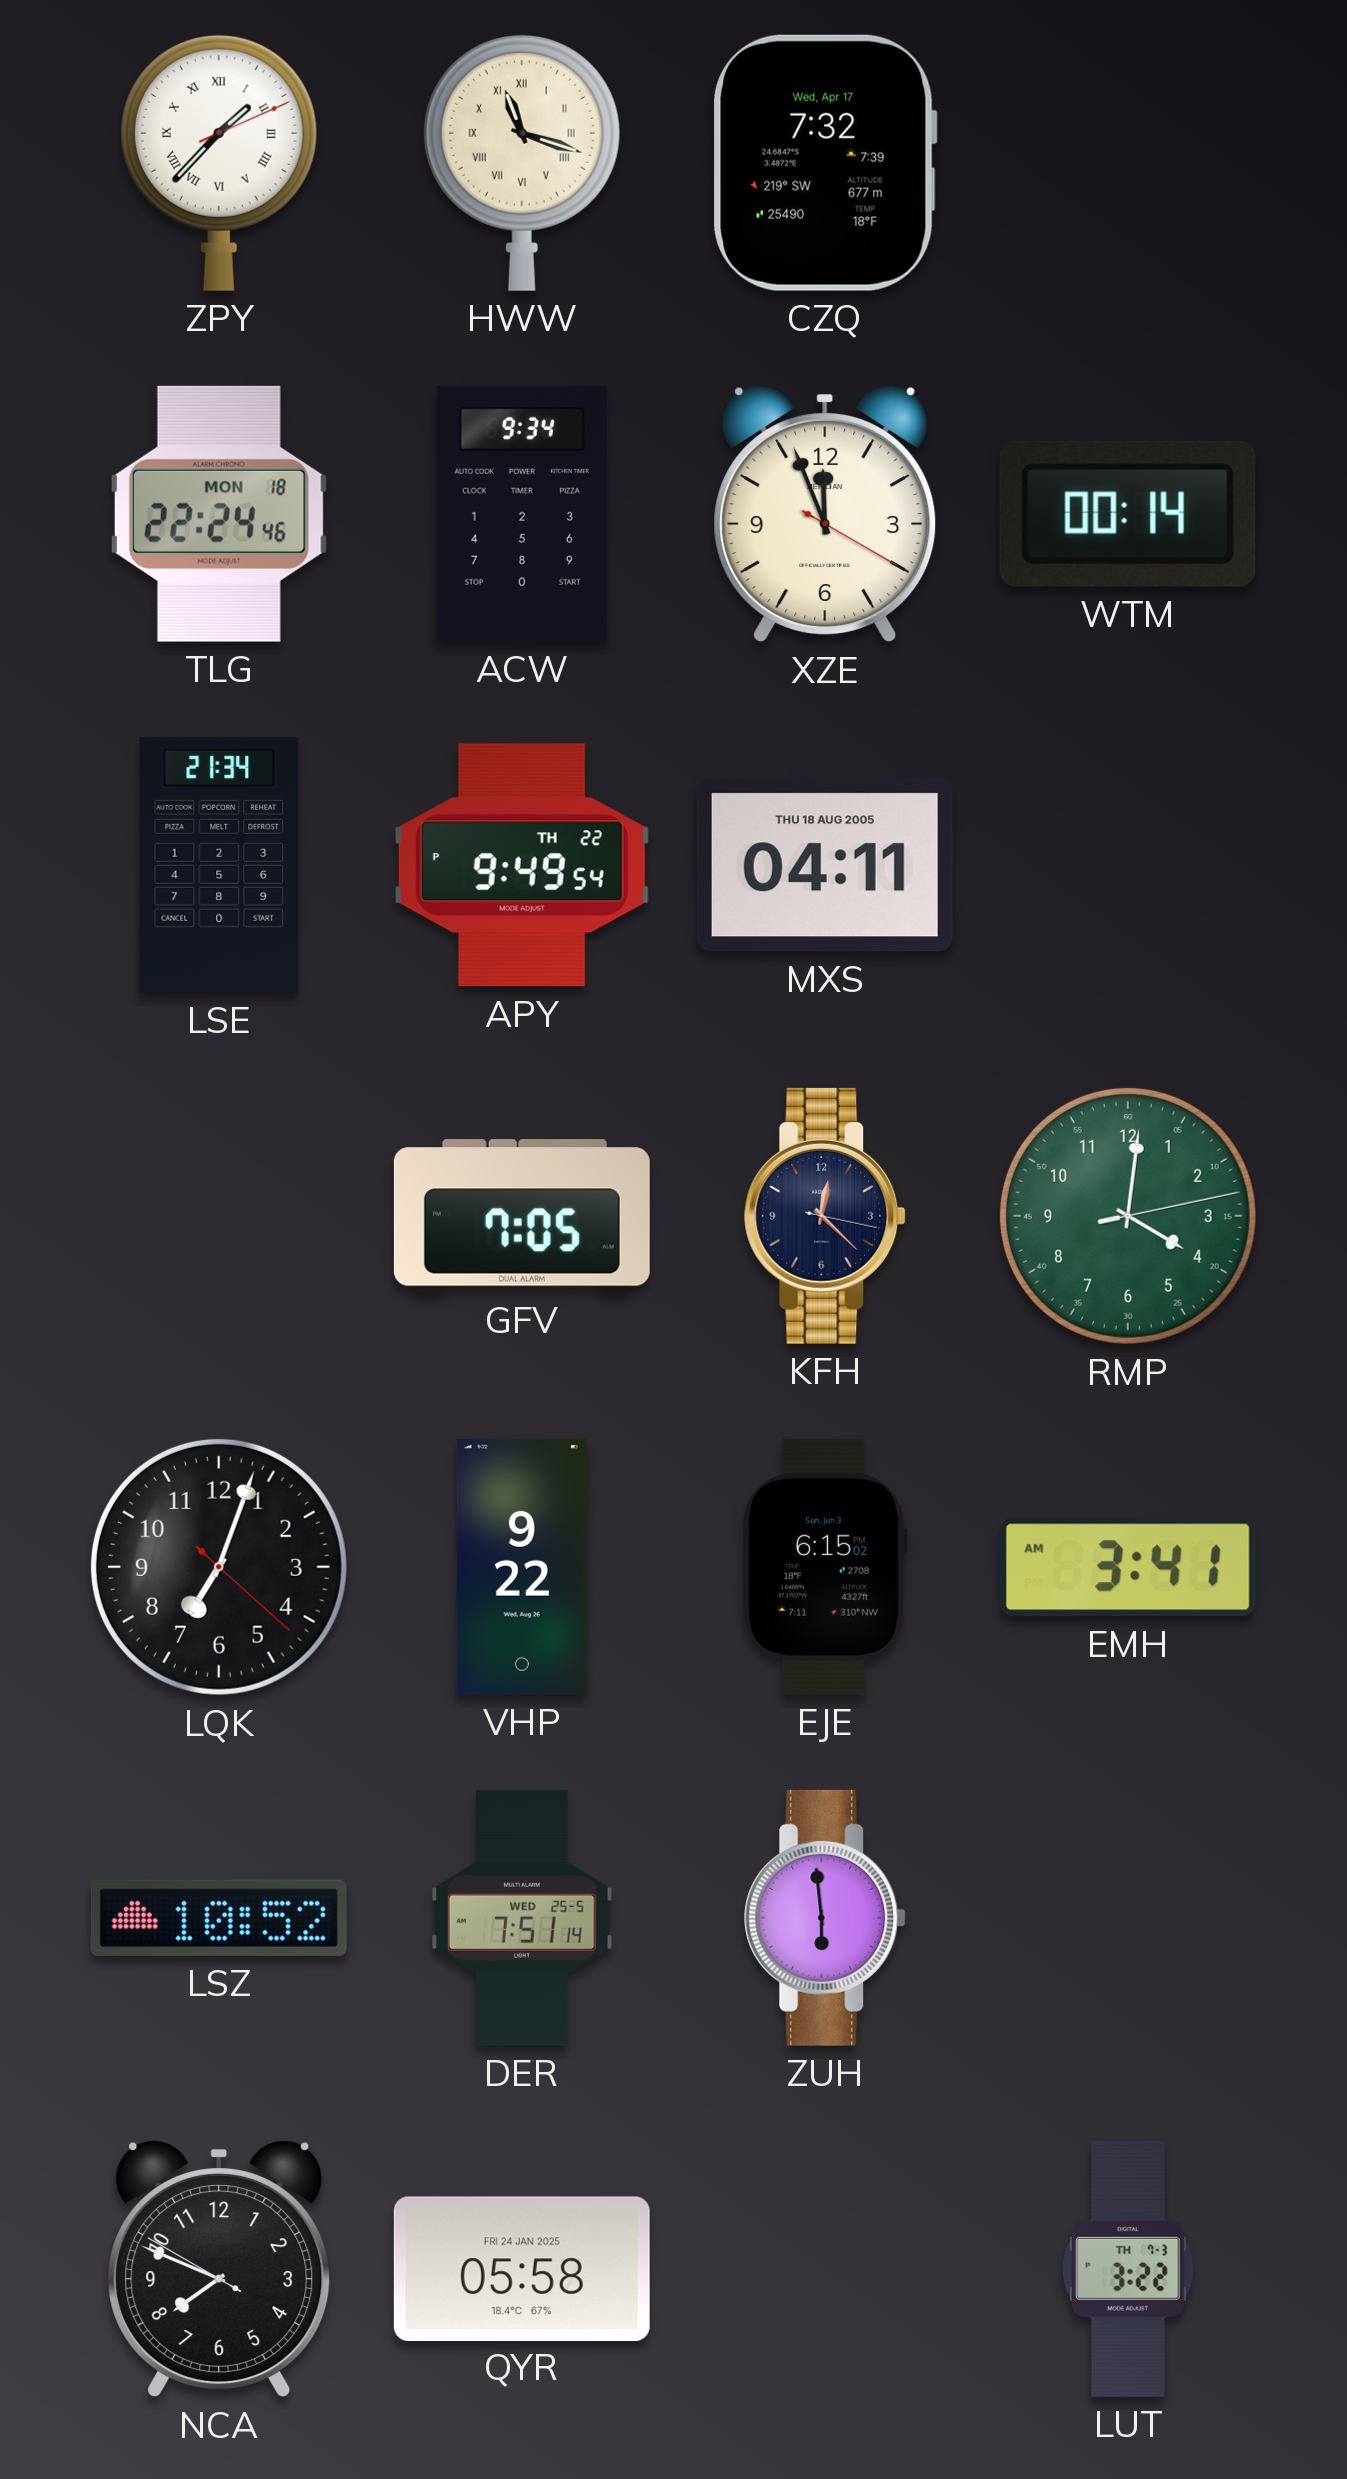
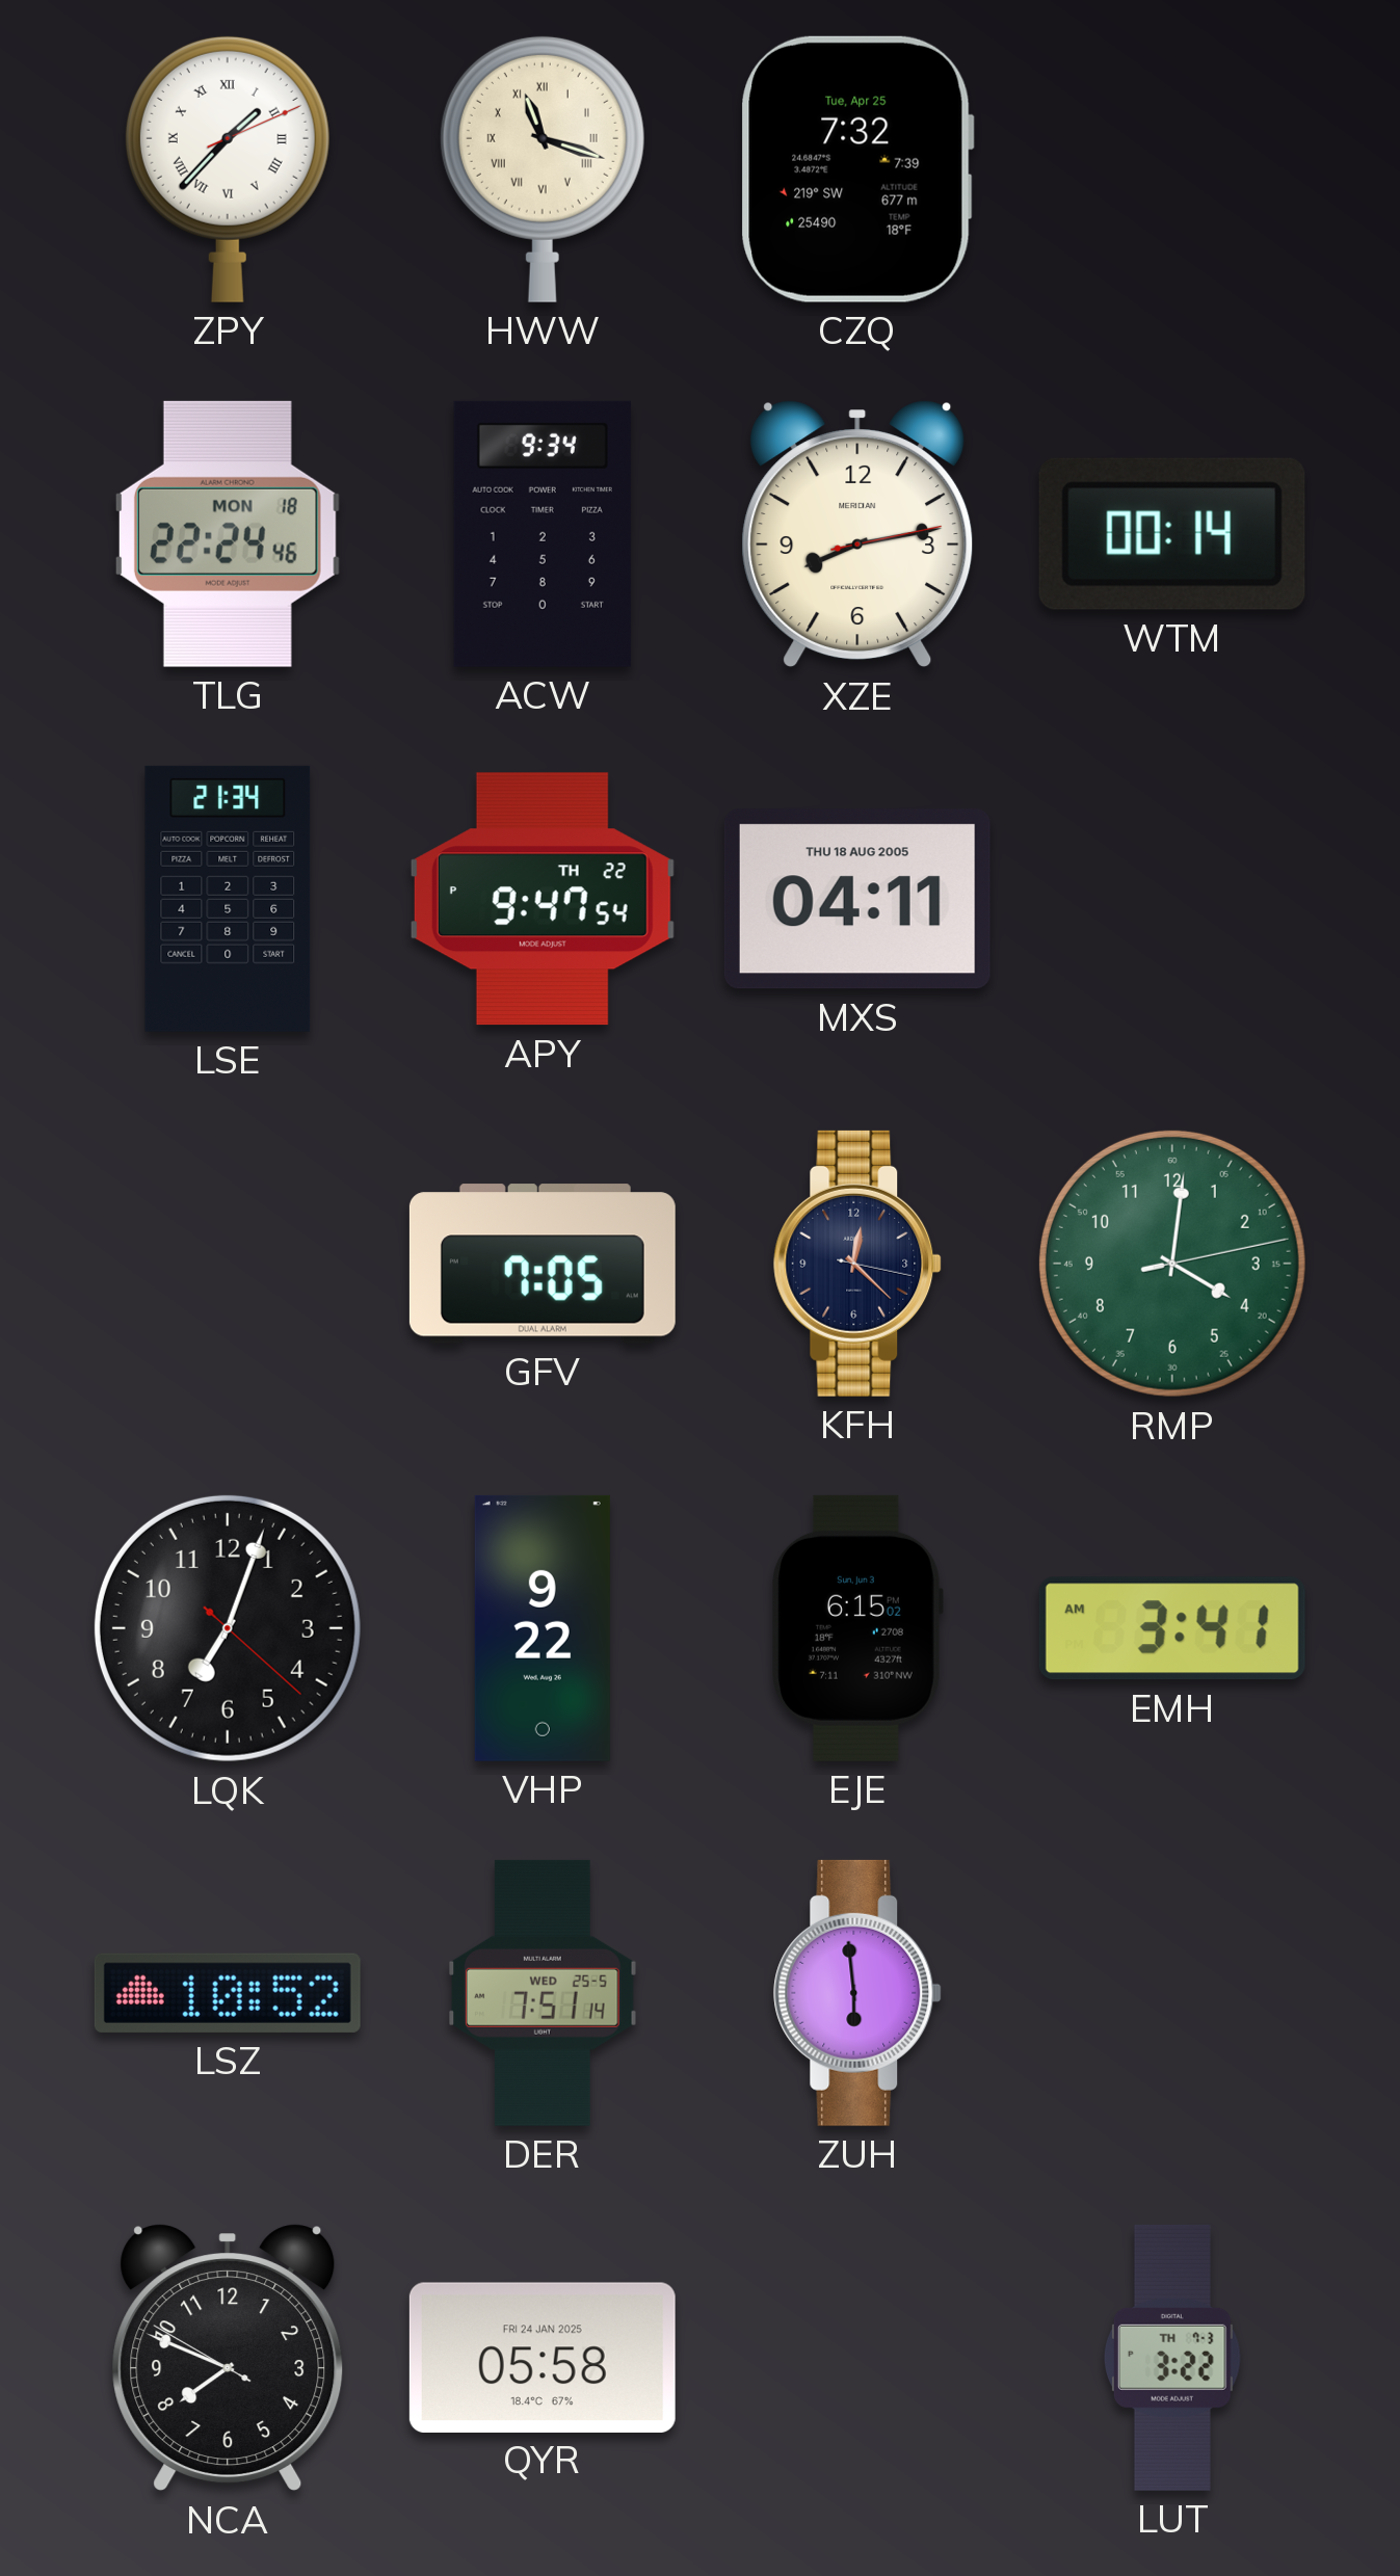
CZQ date: Wed, Apr 17 -> Tue, Apr 25 (857, 169)
XZE: 11:56 -> 8:13 (857, 534)
APY: 9:49 -> 9:47 (543, 899)
